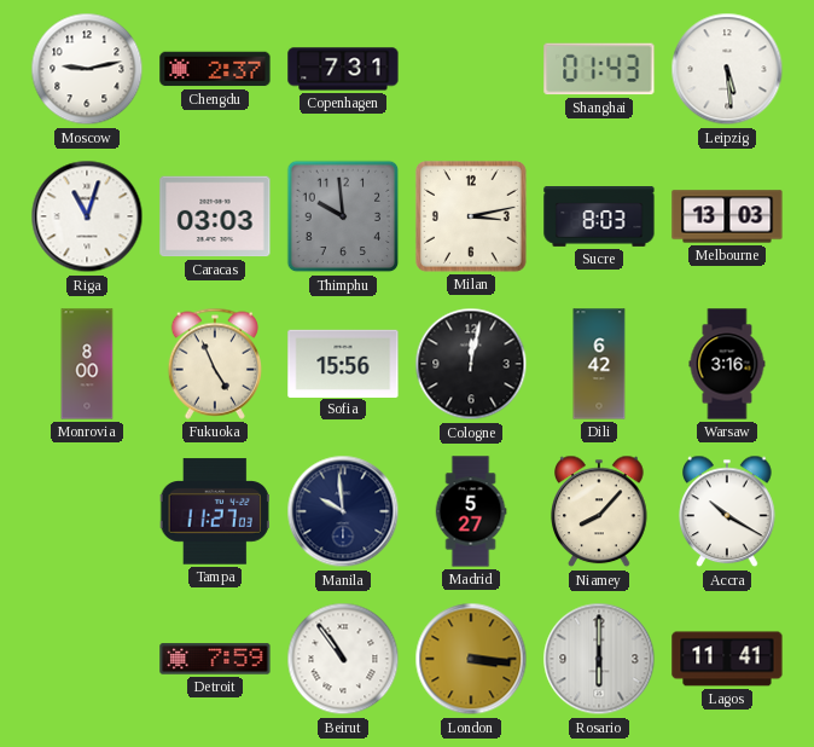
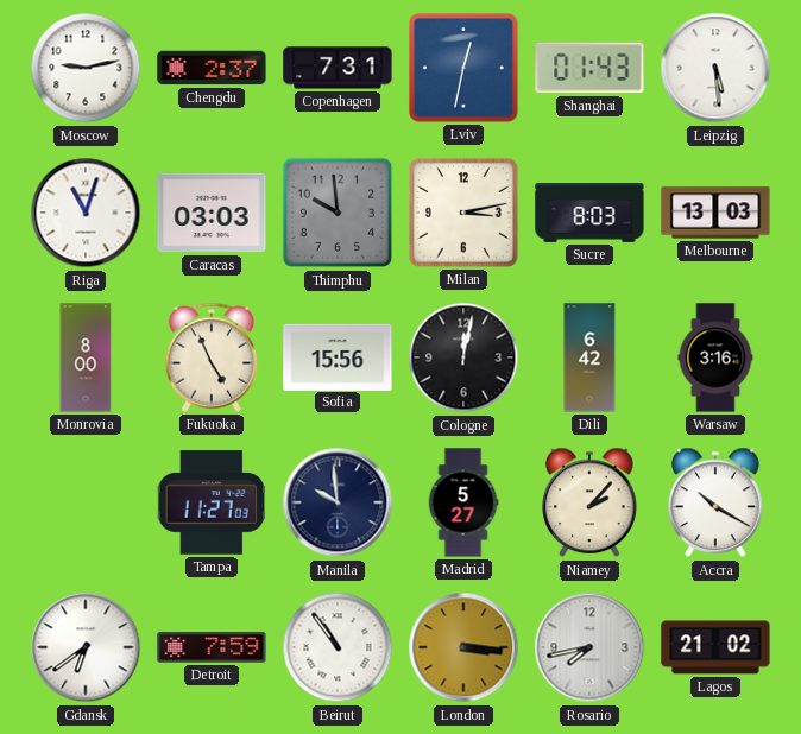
Lviv: none -> 12:32 (463, 68)
Niamey: 8:07 -> 2:07 (589, 502)
Gdansk: none -> 6:39 (86, 647)
Rosario: 6:00 -> 7:43 (589, 647)
Lagos: 11:41 -> 21:02 (715, 647)
